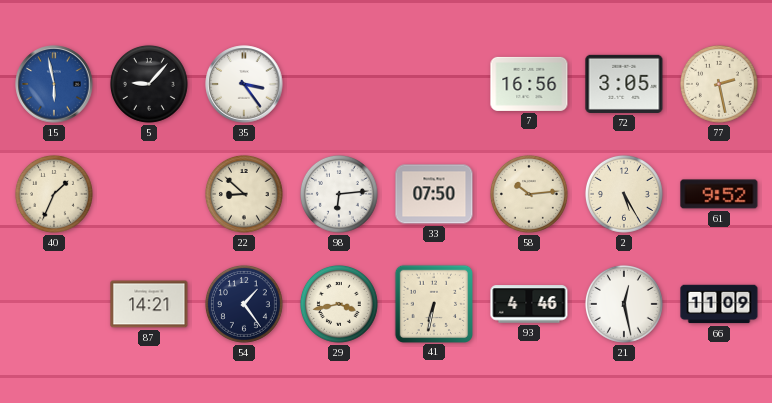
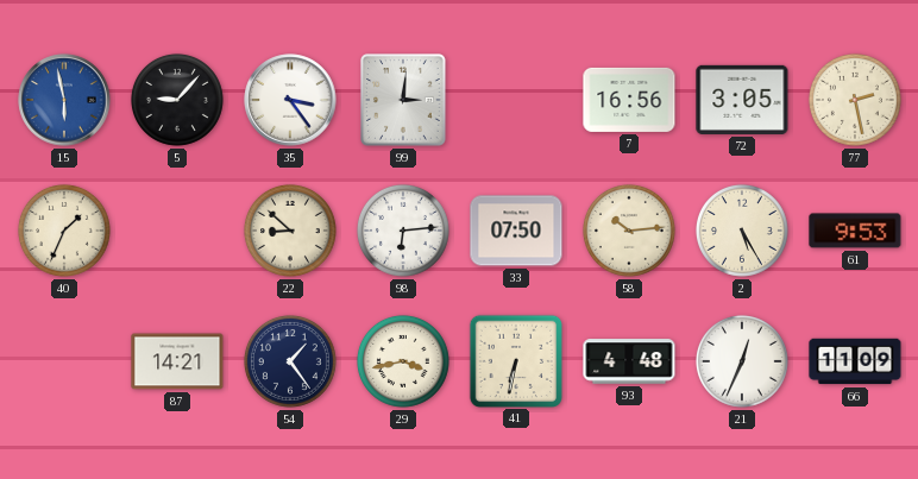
99: none -> 3:01 (403, 100)
61: 9:52 -> 9:53 (855, 231)
93: 4:46 -> 4:48 (629, 361)
21: 12:28 -> 12:34 (742, 361)
